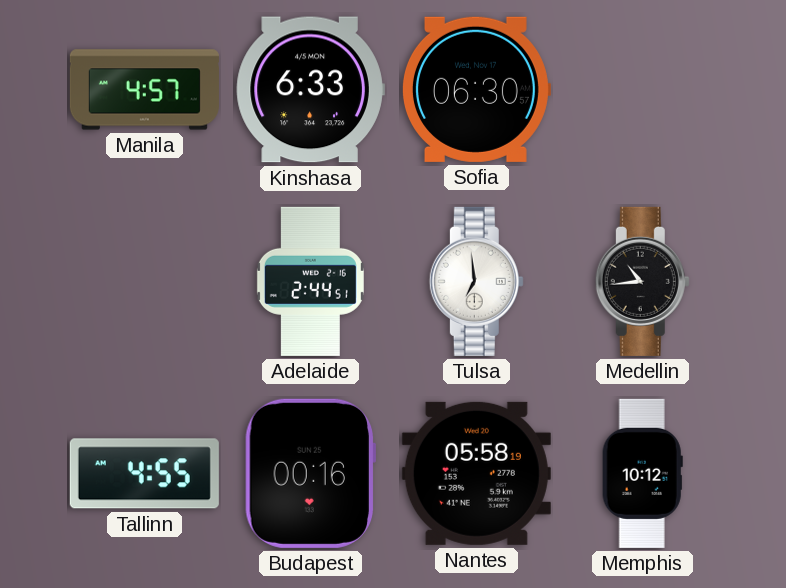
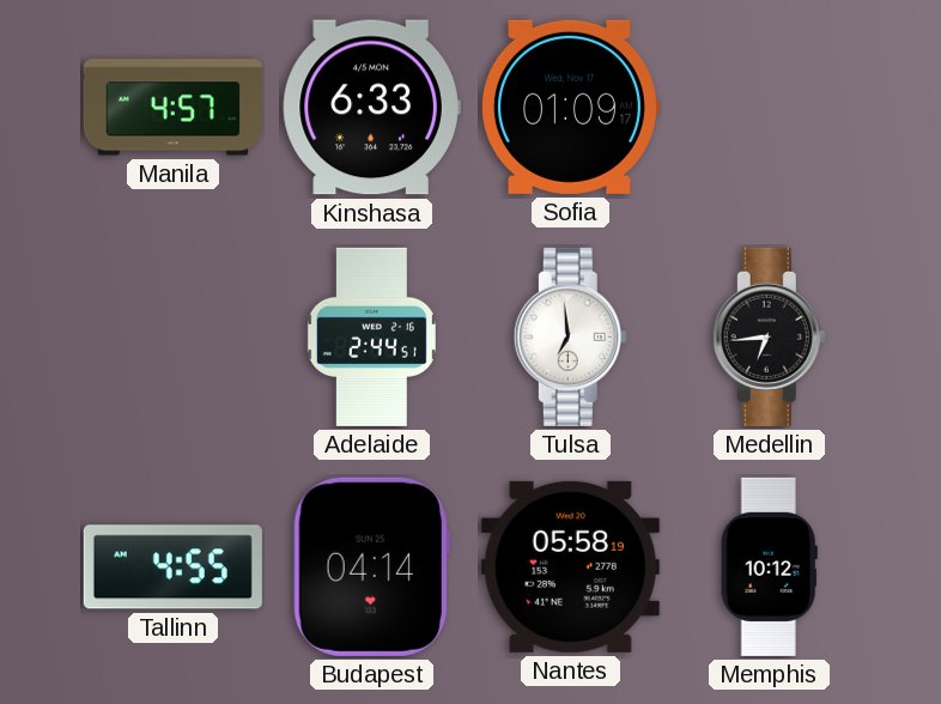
Sofia: 06:30 -> 01:09 (570, 107)
Medellin: 10:44 -> 6:44 (769, 336)
Budapest: 00:16 -> 04:14 (371, 566)
